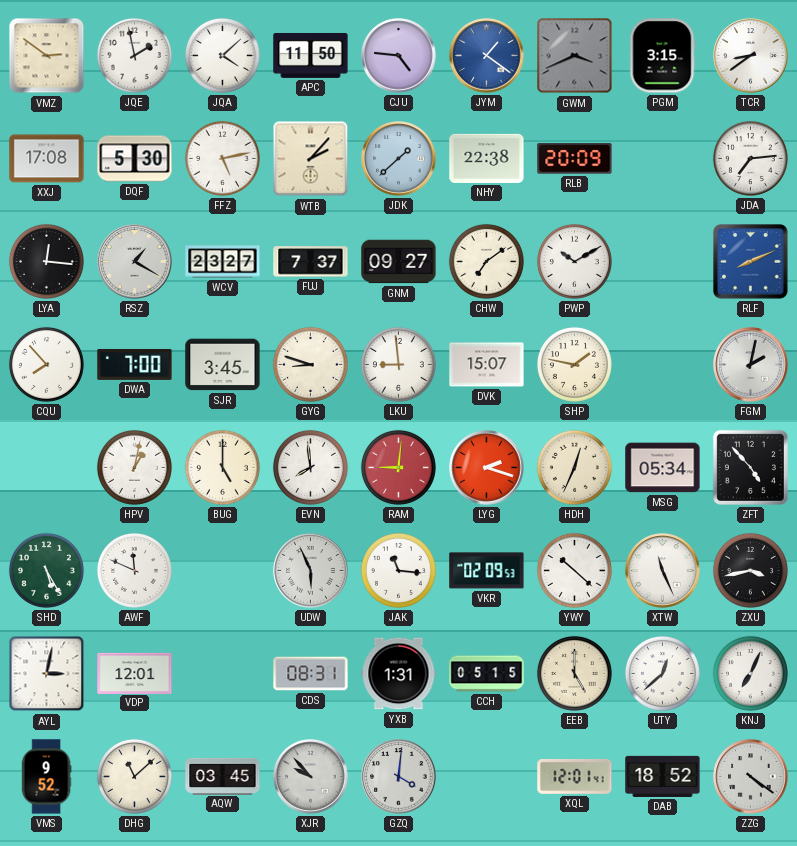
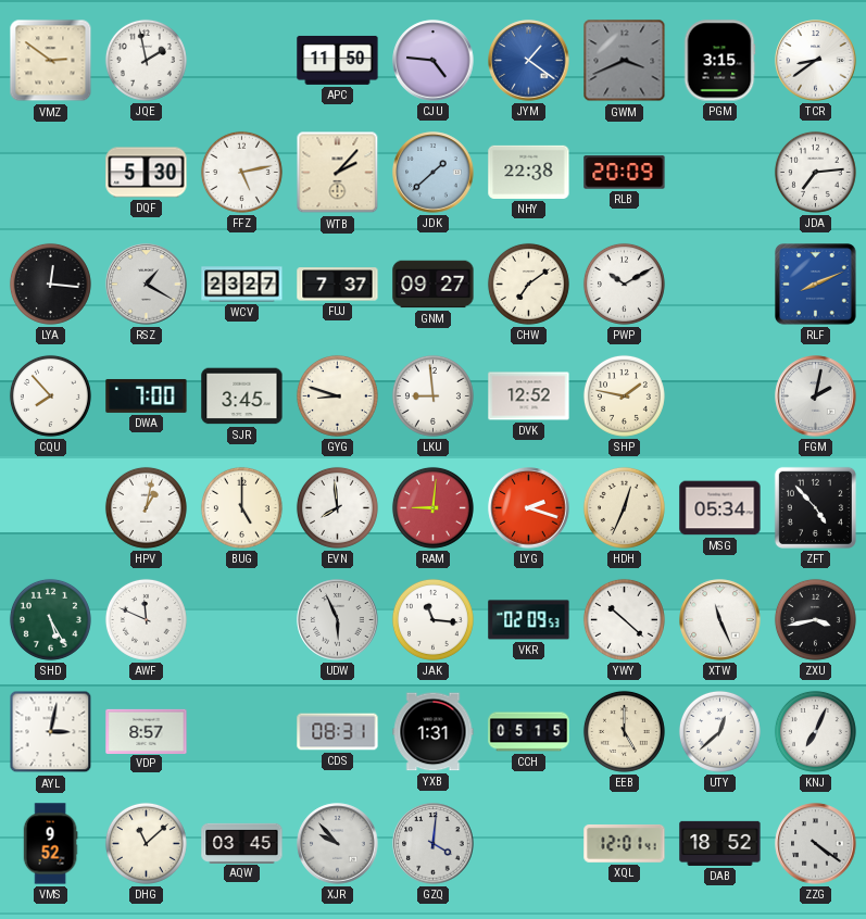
JQA: 4:08 -> none (222, 55)
XXJ: 17:08 -> none (47, 159)
DVK: 15:07 -> 12:52 (529, 396)
VDP: 12:01 -> 8:57 (147, 731)
